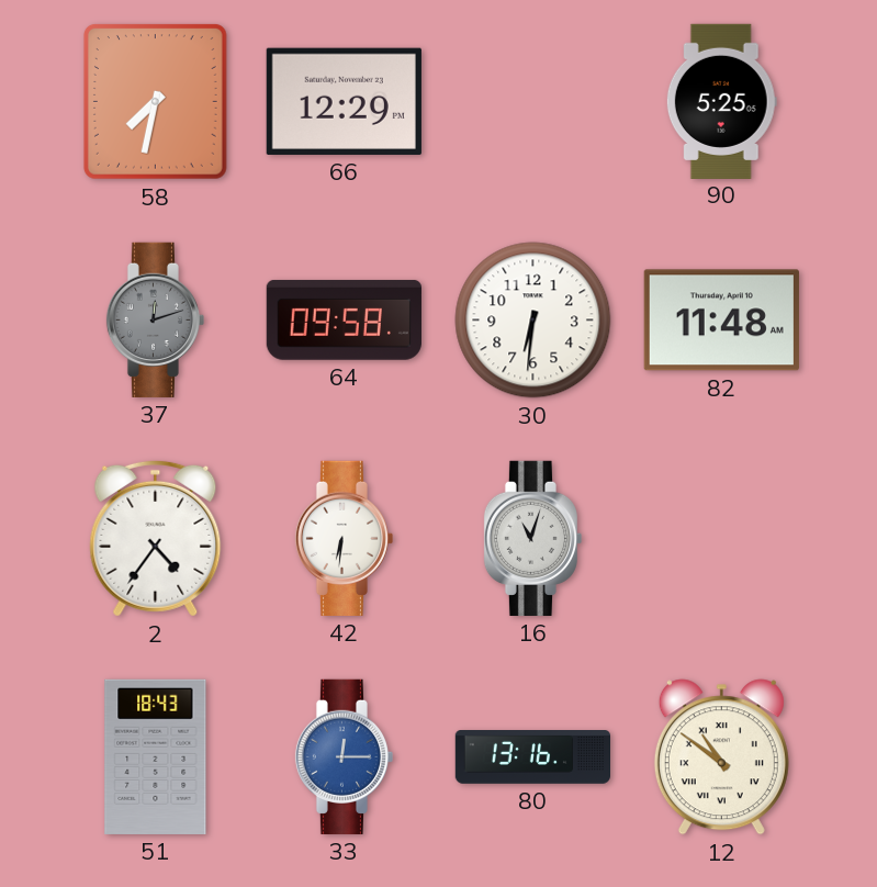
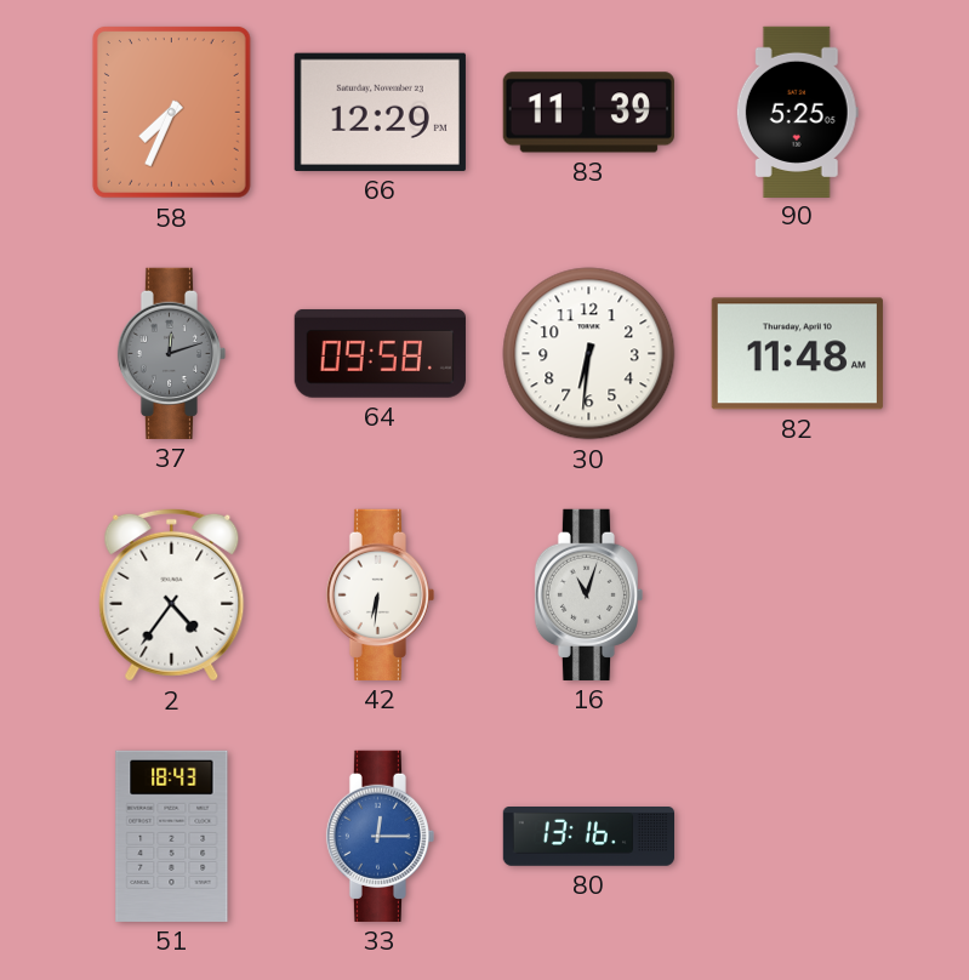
58: 7:32 -> 7:34 (171, 112)
83: none -> 11:39 (588, 113)
12: 10:51 -> none (721, 757)
